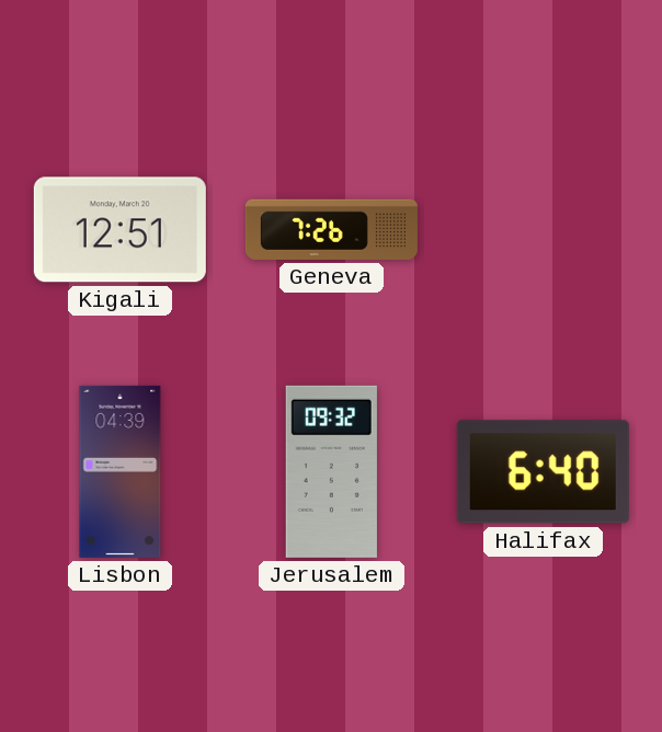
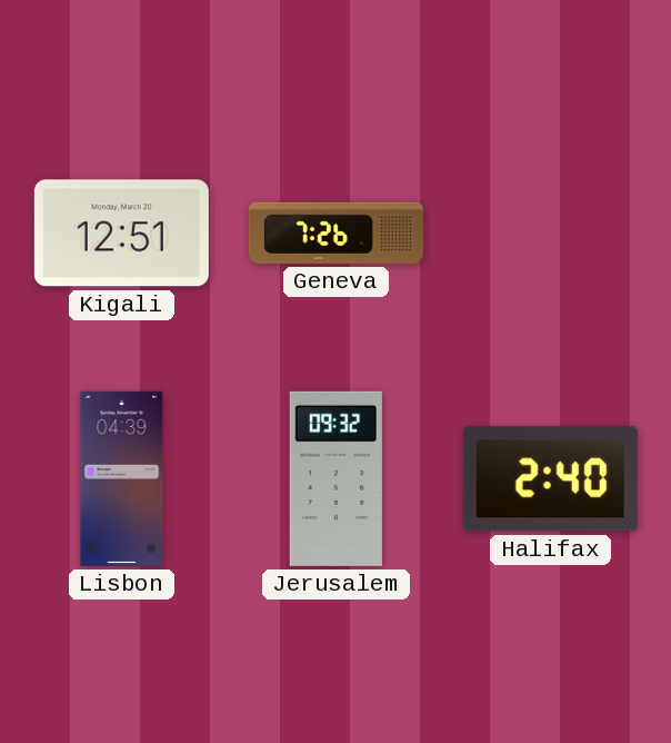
Halifax: 6:40 -> 2:40 (550, 479)
